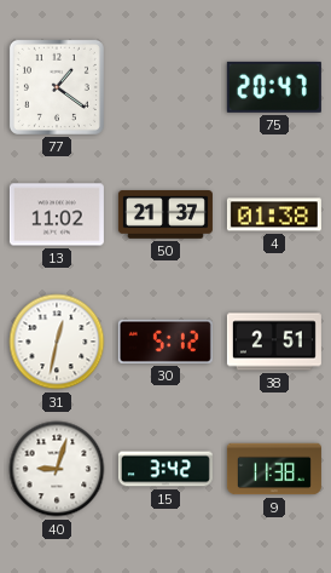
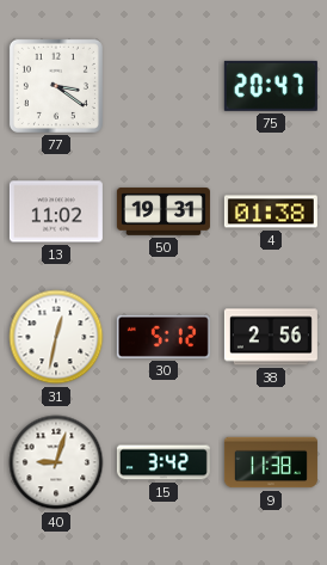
77: 1:21 -> 3:21 (56, 86)
50: 21:37 -> 19:31 (163, 211)
38: 2:51 -> 2:56 (271, 337)
